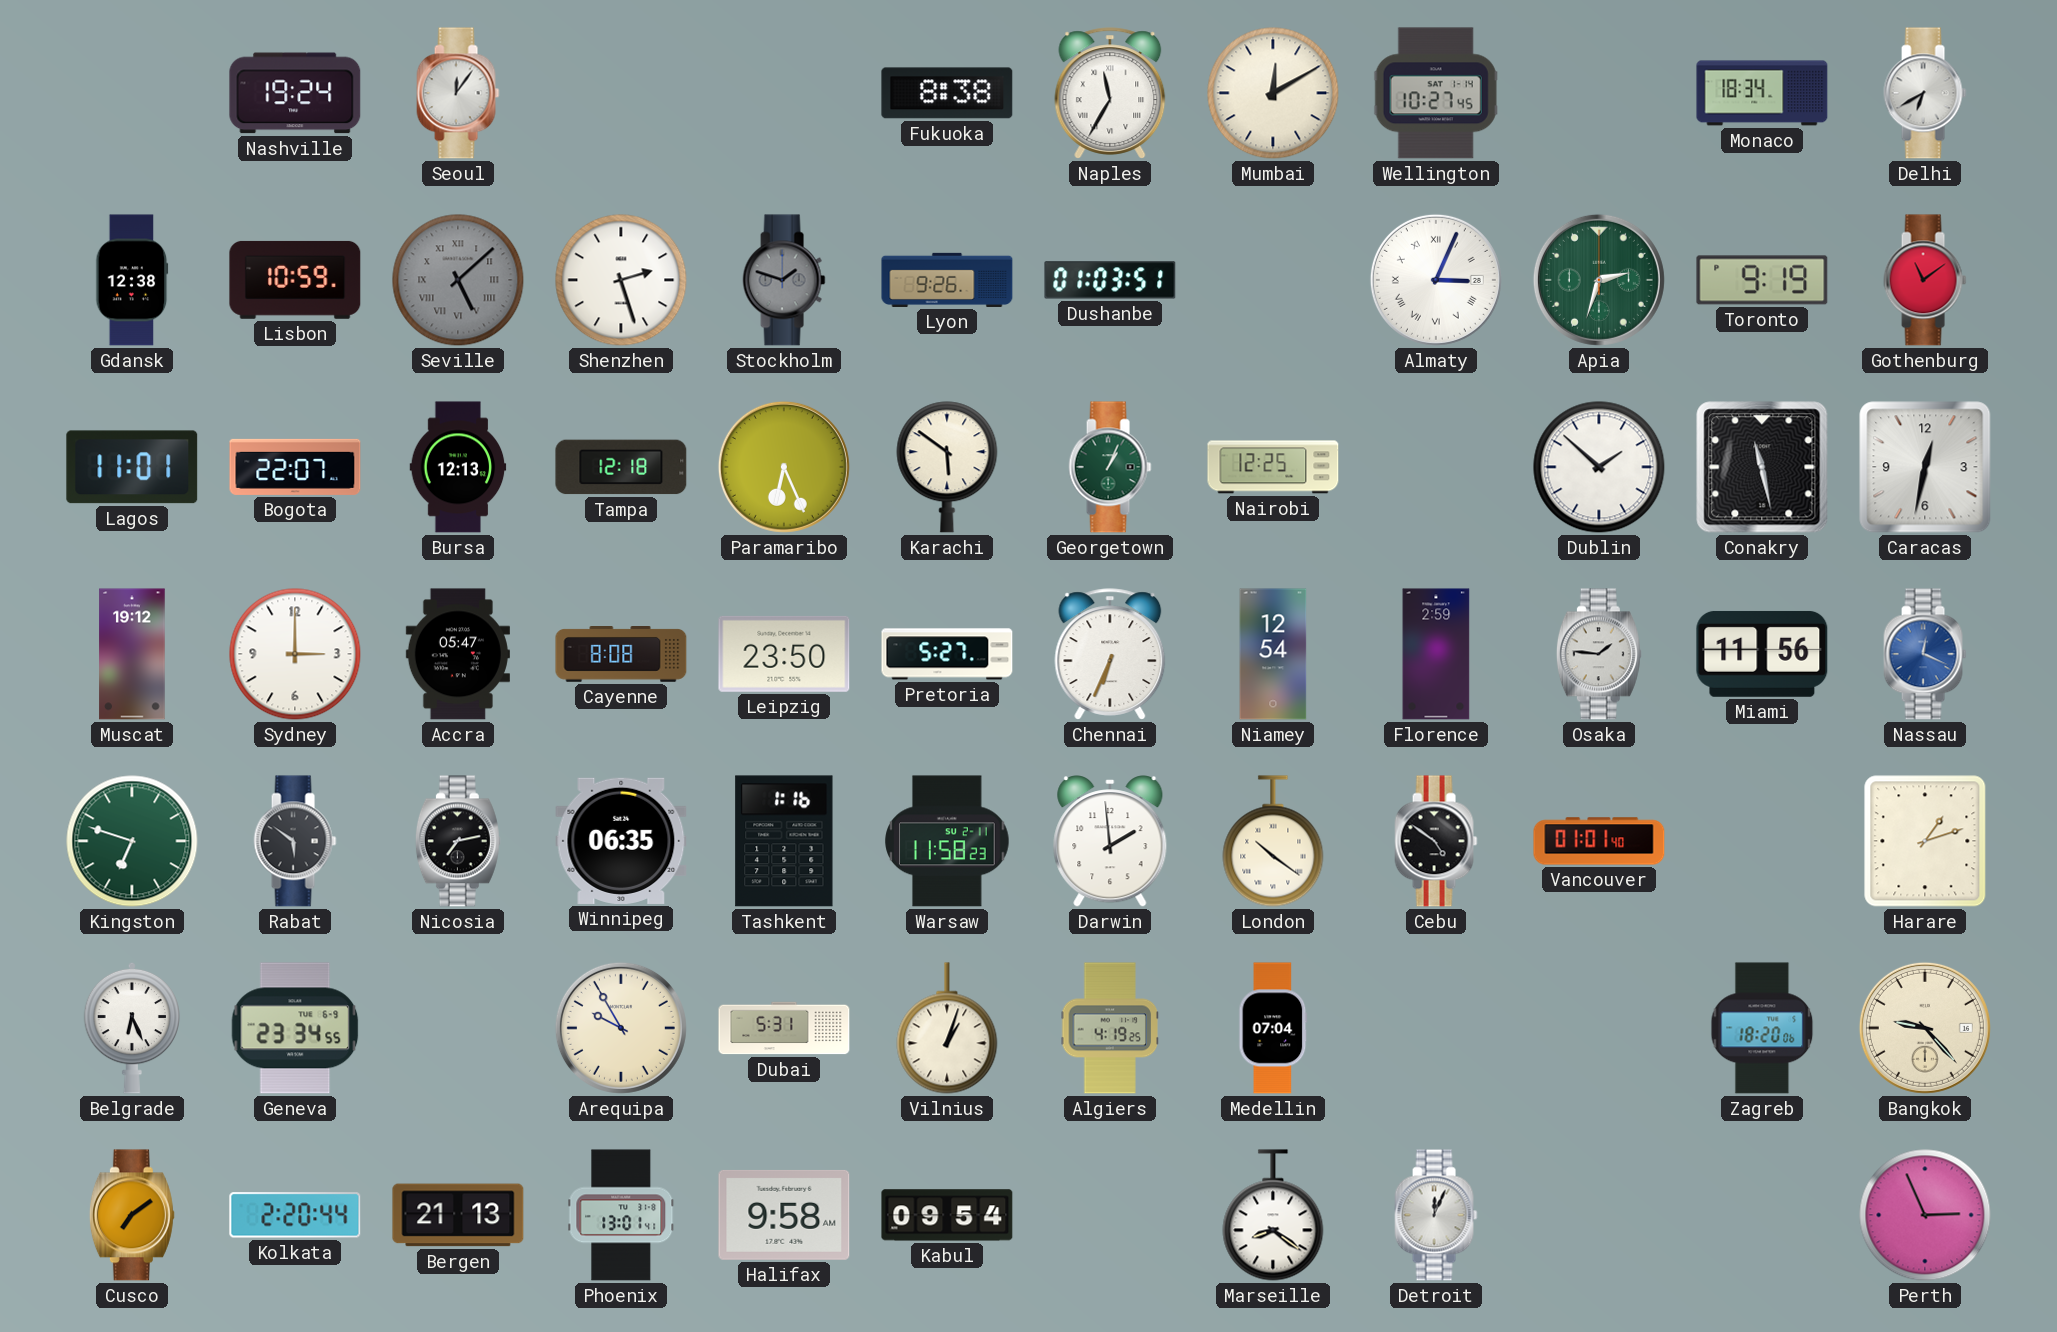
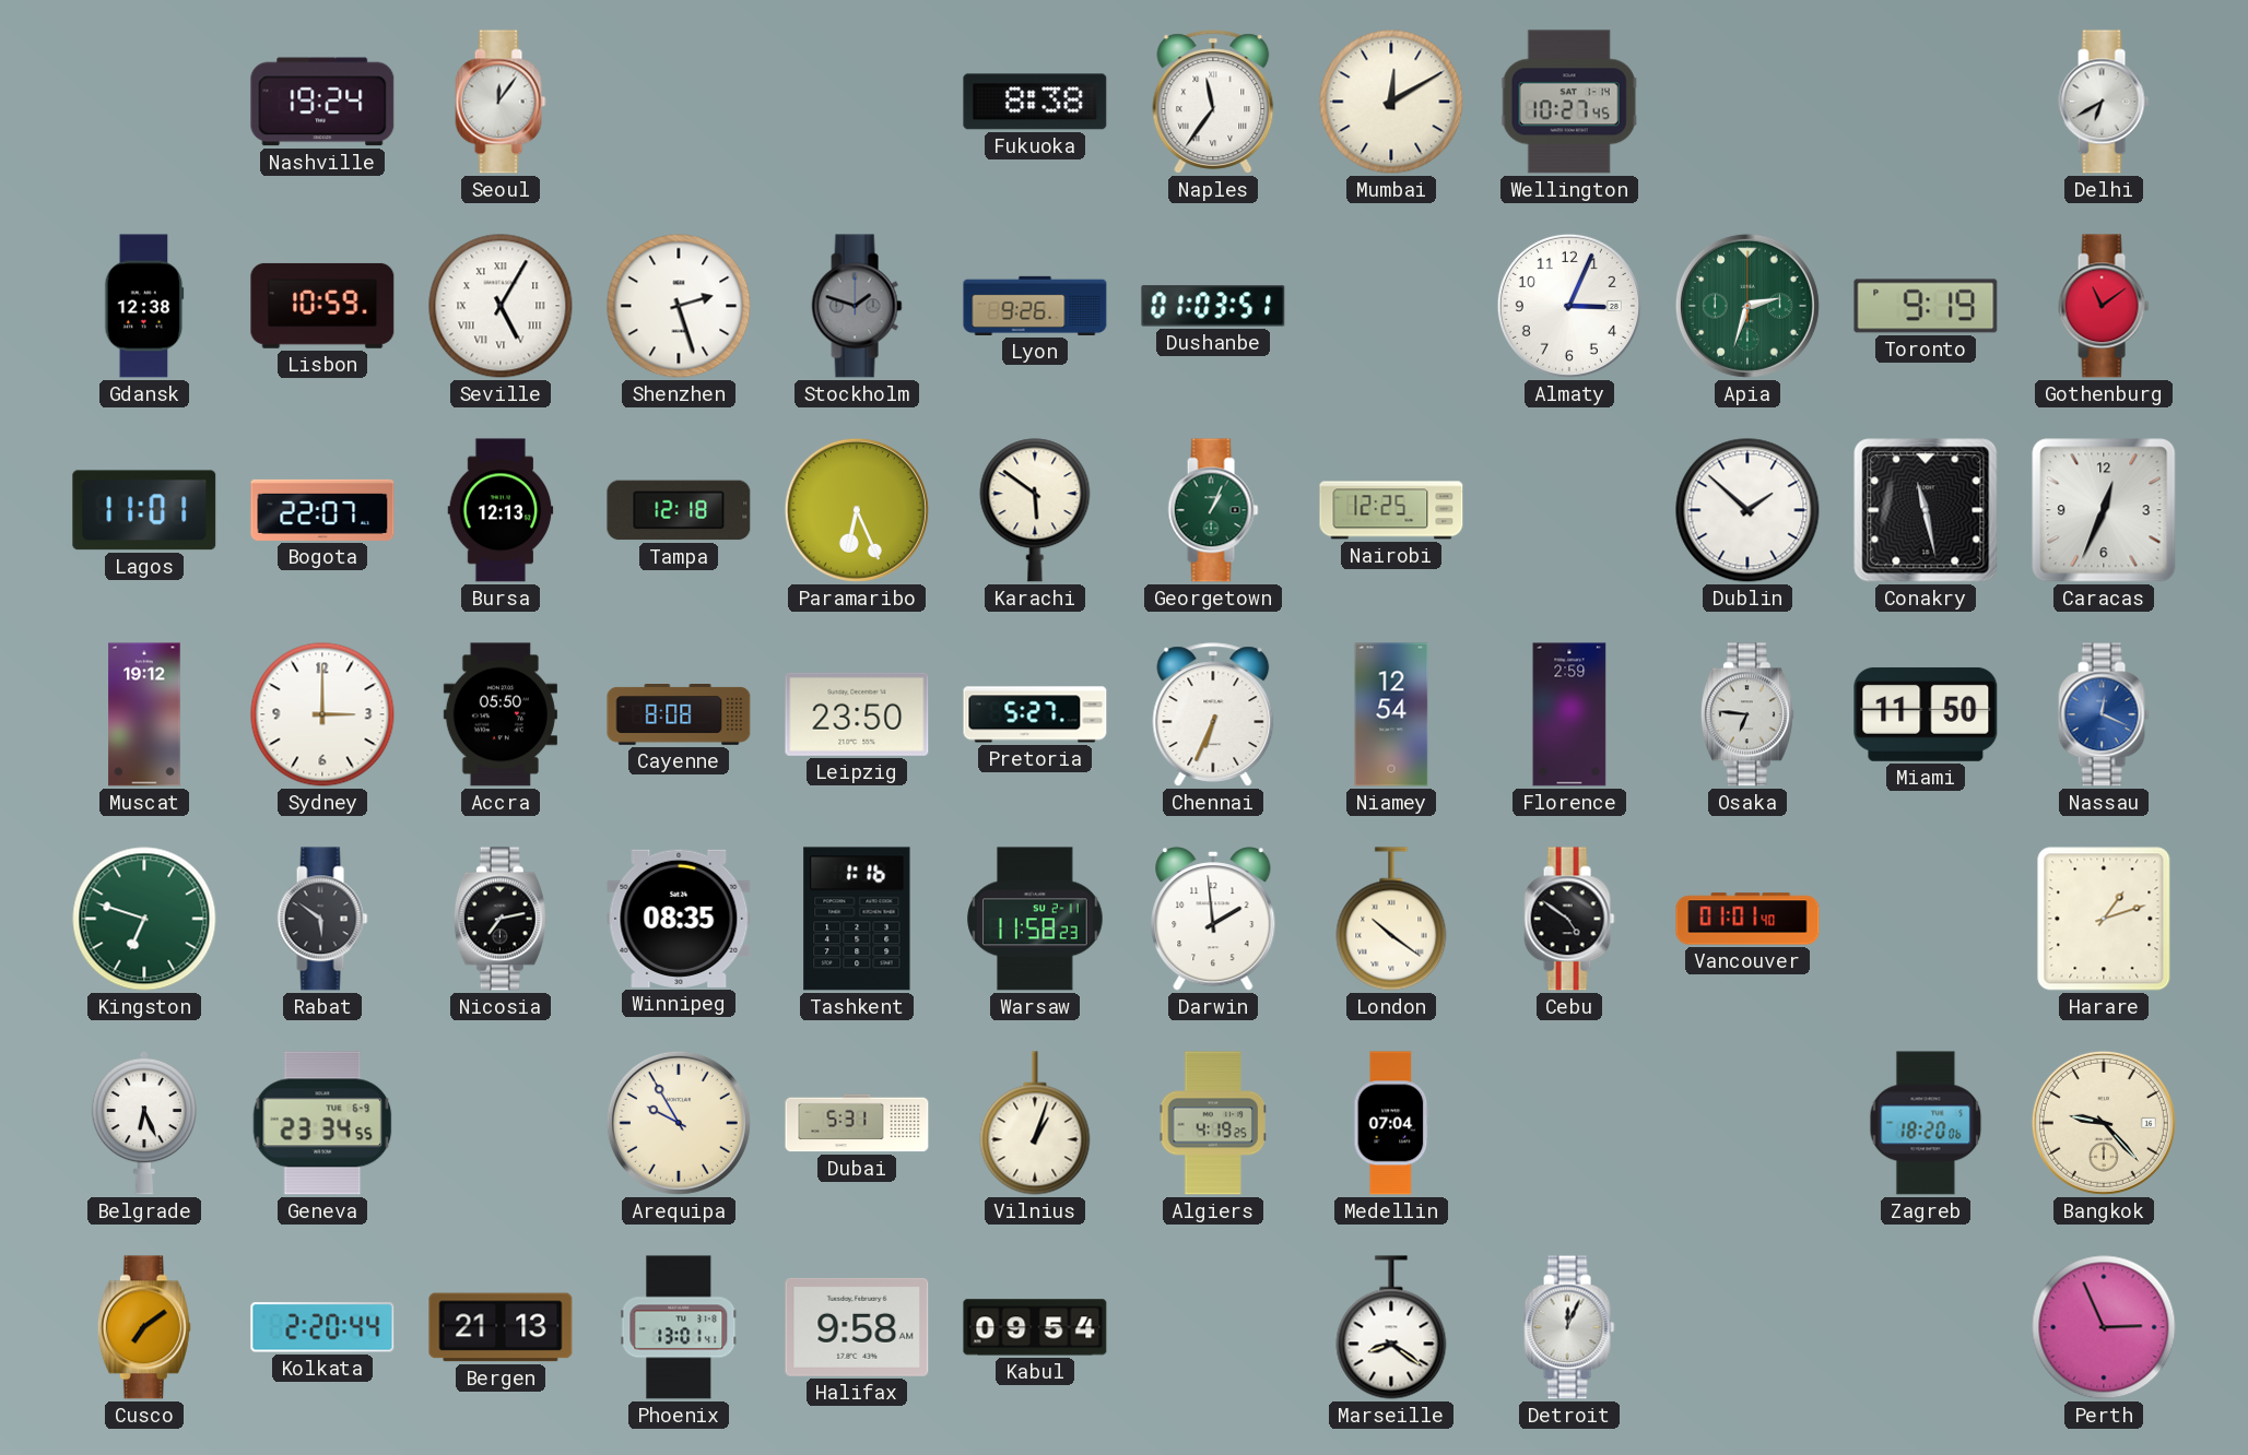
Naples: 11:35 -> 11:36 (1213, 102)
Monaco: 18:34 -> none (1762, 93)
Seville: 5:08 -> 5:05 (501, 306)
Seville dial: grey -> white (501, 306)
Almaty numerals: Roman -> Arabic (1569, 306)
Caracas: 12:32 -> 12:34 (2104, 510)
Accra: 05:47 -> 05:50 (501, 714)
Osaka: 1:46 -> 6:46 (1747, 714)
Miami: 11:56 -> 11:50 (1926, 714)
Winnipeg: 06:35 -> 08:35 (679, 919)
